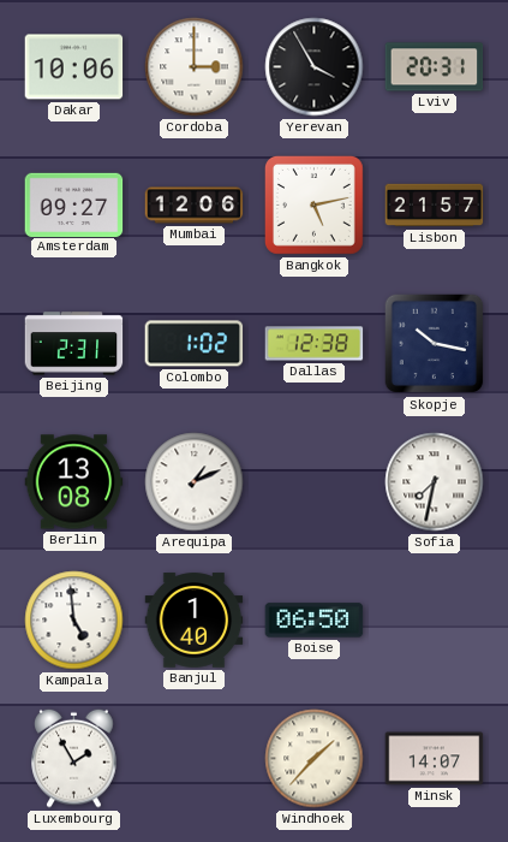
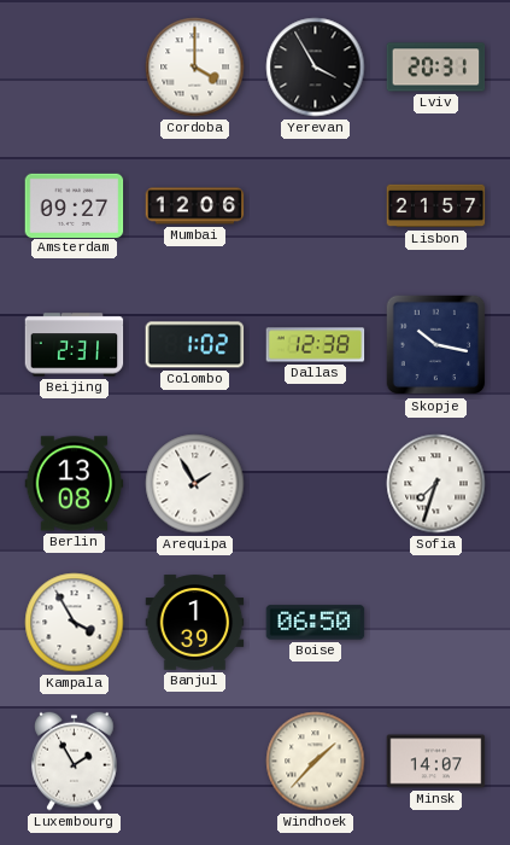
Dakar: 10:06 -> none (74, 67)
Cordoba: 3:00 -> 4:00 (195, 68)
Bangkok: 5:13 -> none (313, 204)
Arequipa: 1:11 -> 1:55 (195, 484)
Sofia: 7:32 -> 7:33 (436, 484)
Kampala: 4:59 -> 3:55 (75, 623)
Banjul: 1:40 -> 1:39 (195, 623)
